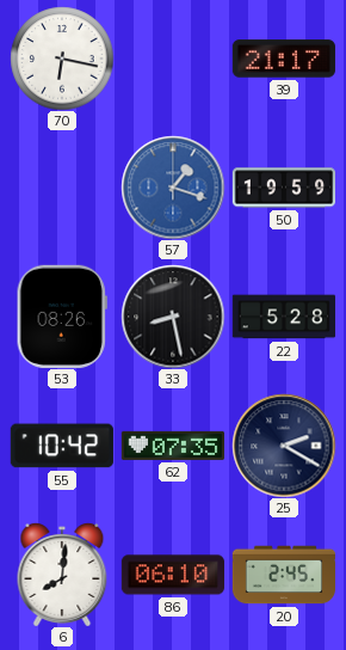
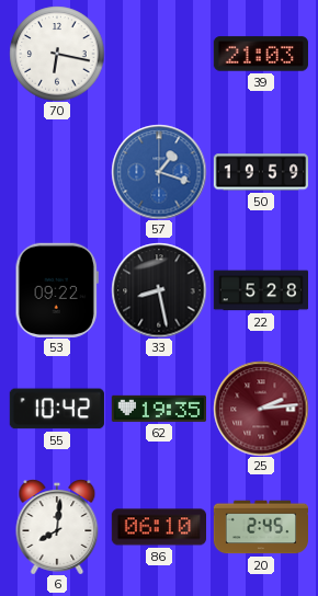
39: 21:17 -> 21:03 (260, 54)
53: 08:26 -> 09:22 (57, 290)
62: 07:35 -> 19:35 (158, 409)
25: 2:20 -> 2:14 (261, 409)
25 dial: navy -> burgundy (261, 409)
